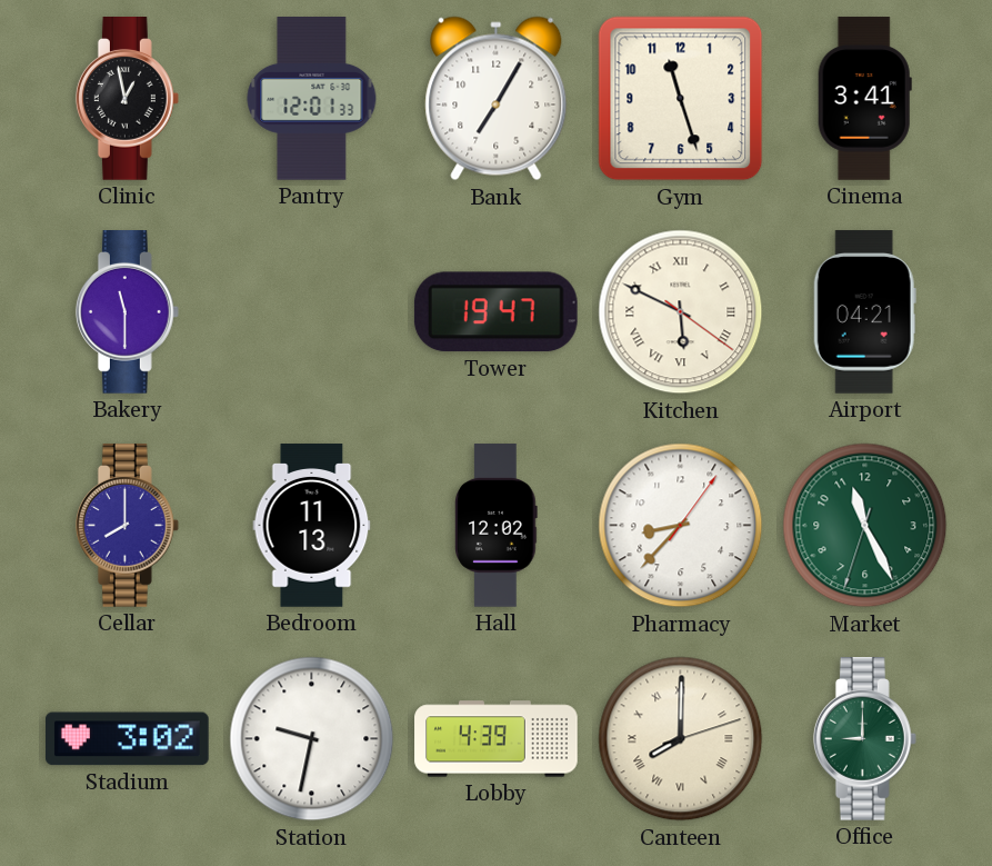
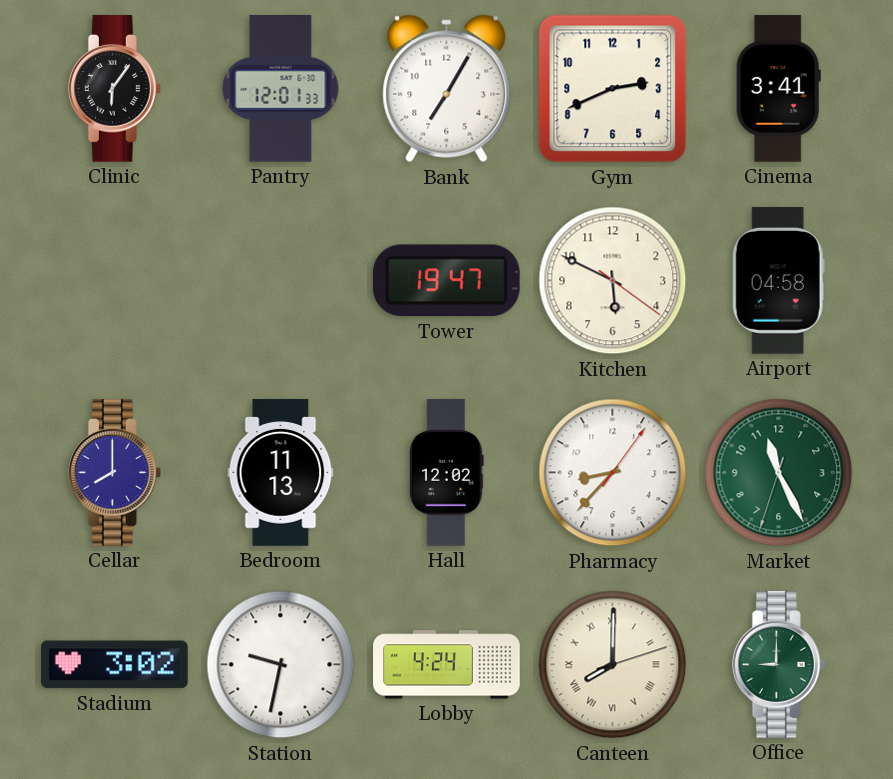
Clinic: 12:58 -> 6:06 (114, 89)
Gym: 11:27 -> 2:41 (613, 89)
Bakery: 11:30 -> none (127, 312)
Kitchen numerals: Roman -> Arabic (613, 281)
Airport: 04:21 -> 04:58 (778, 281)
Lobby: 4:39 -> 4:24 (447, 665)
